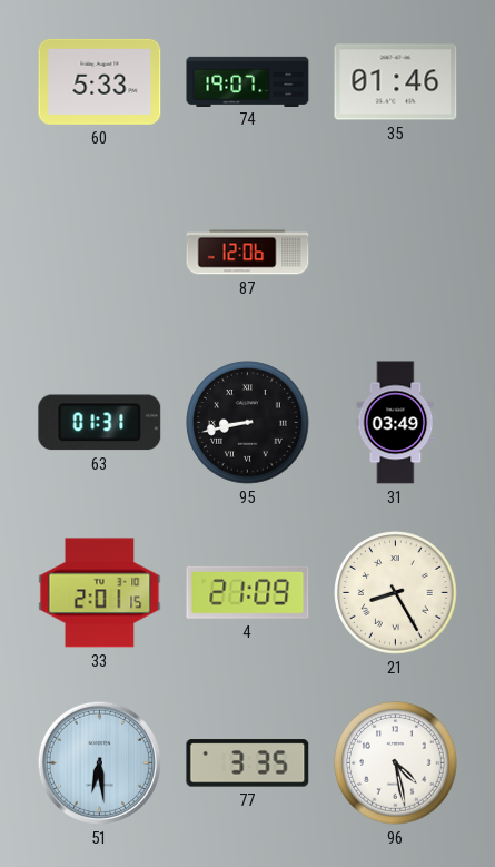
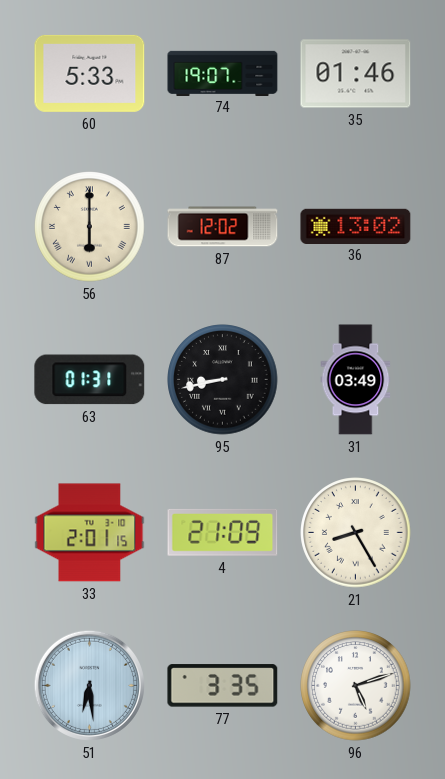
56: none -> 6:00 (90, 227)
87: 12:06 -> 12:02 (223, 227)
36: none -> 13:02 (356, 226)
96: 4:28 -> 5:12 (356, 686)
